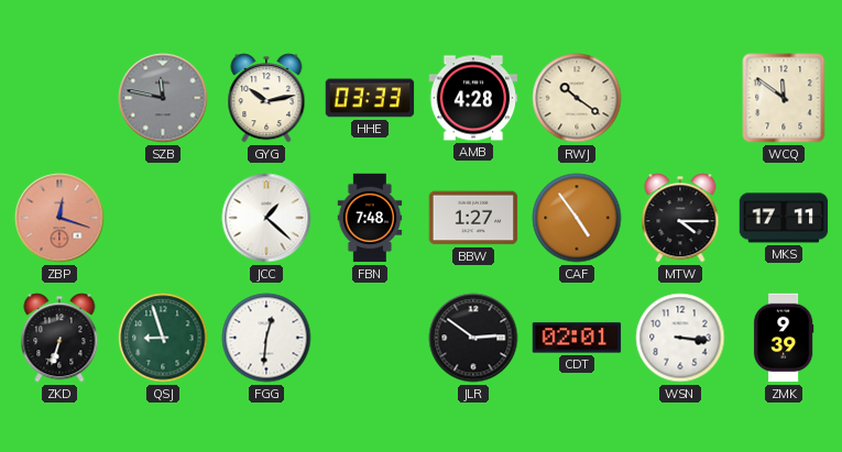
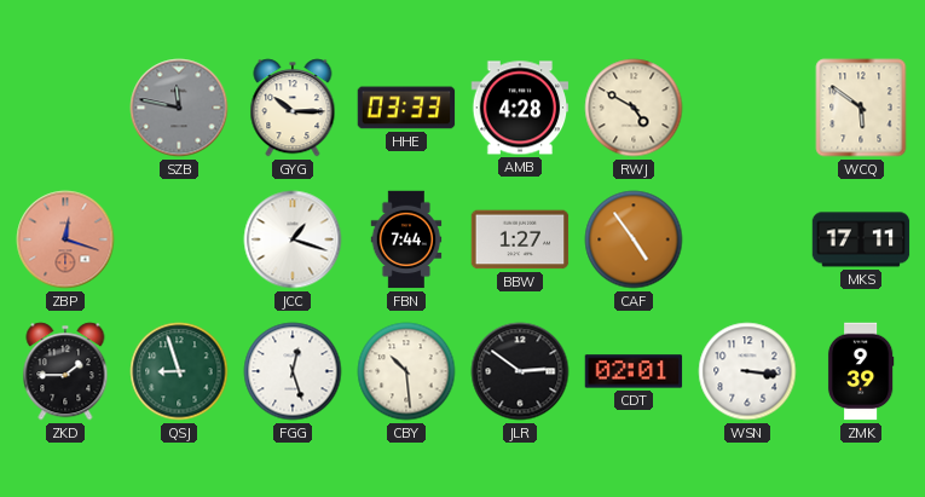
GYG: 10:13 -> 10:15 (293, 108)
RWJ: 10:21 -> 4:50 (634, 108)
WCQ: 11:51 -> 5:51 (861, 108)
JCC: 1:22 -> 1:18 (293, 239)
FBN: 7:48 -> 7:44 (406, 239)
MTW: 4:15 -> none (680, 218)
ZKD: 6:33 -> 1:45 (65, 371)
FGG: 12:31 -> 12:27 (293, 371)
CBY: none -> 10:29 (406, 371)
